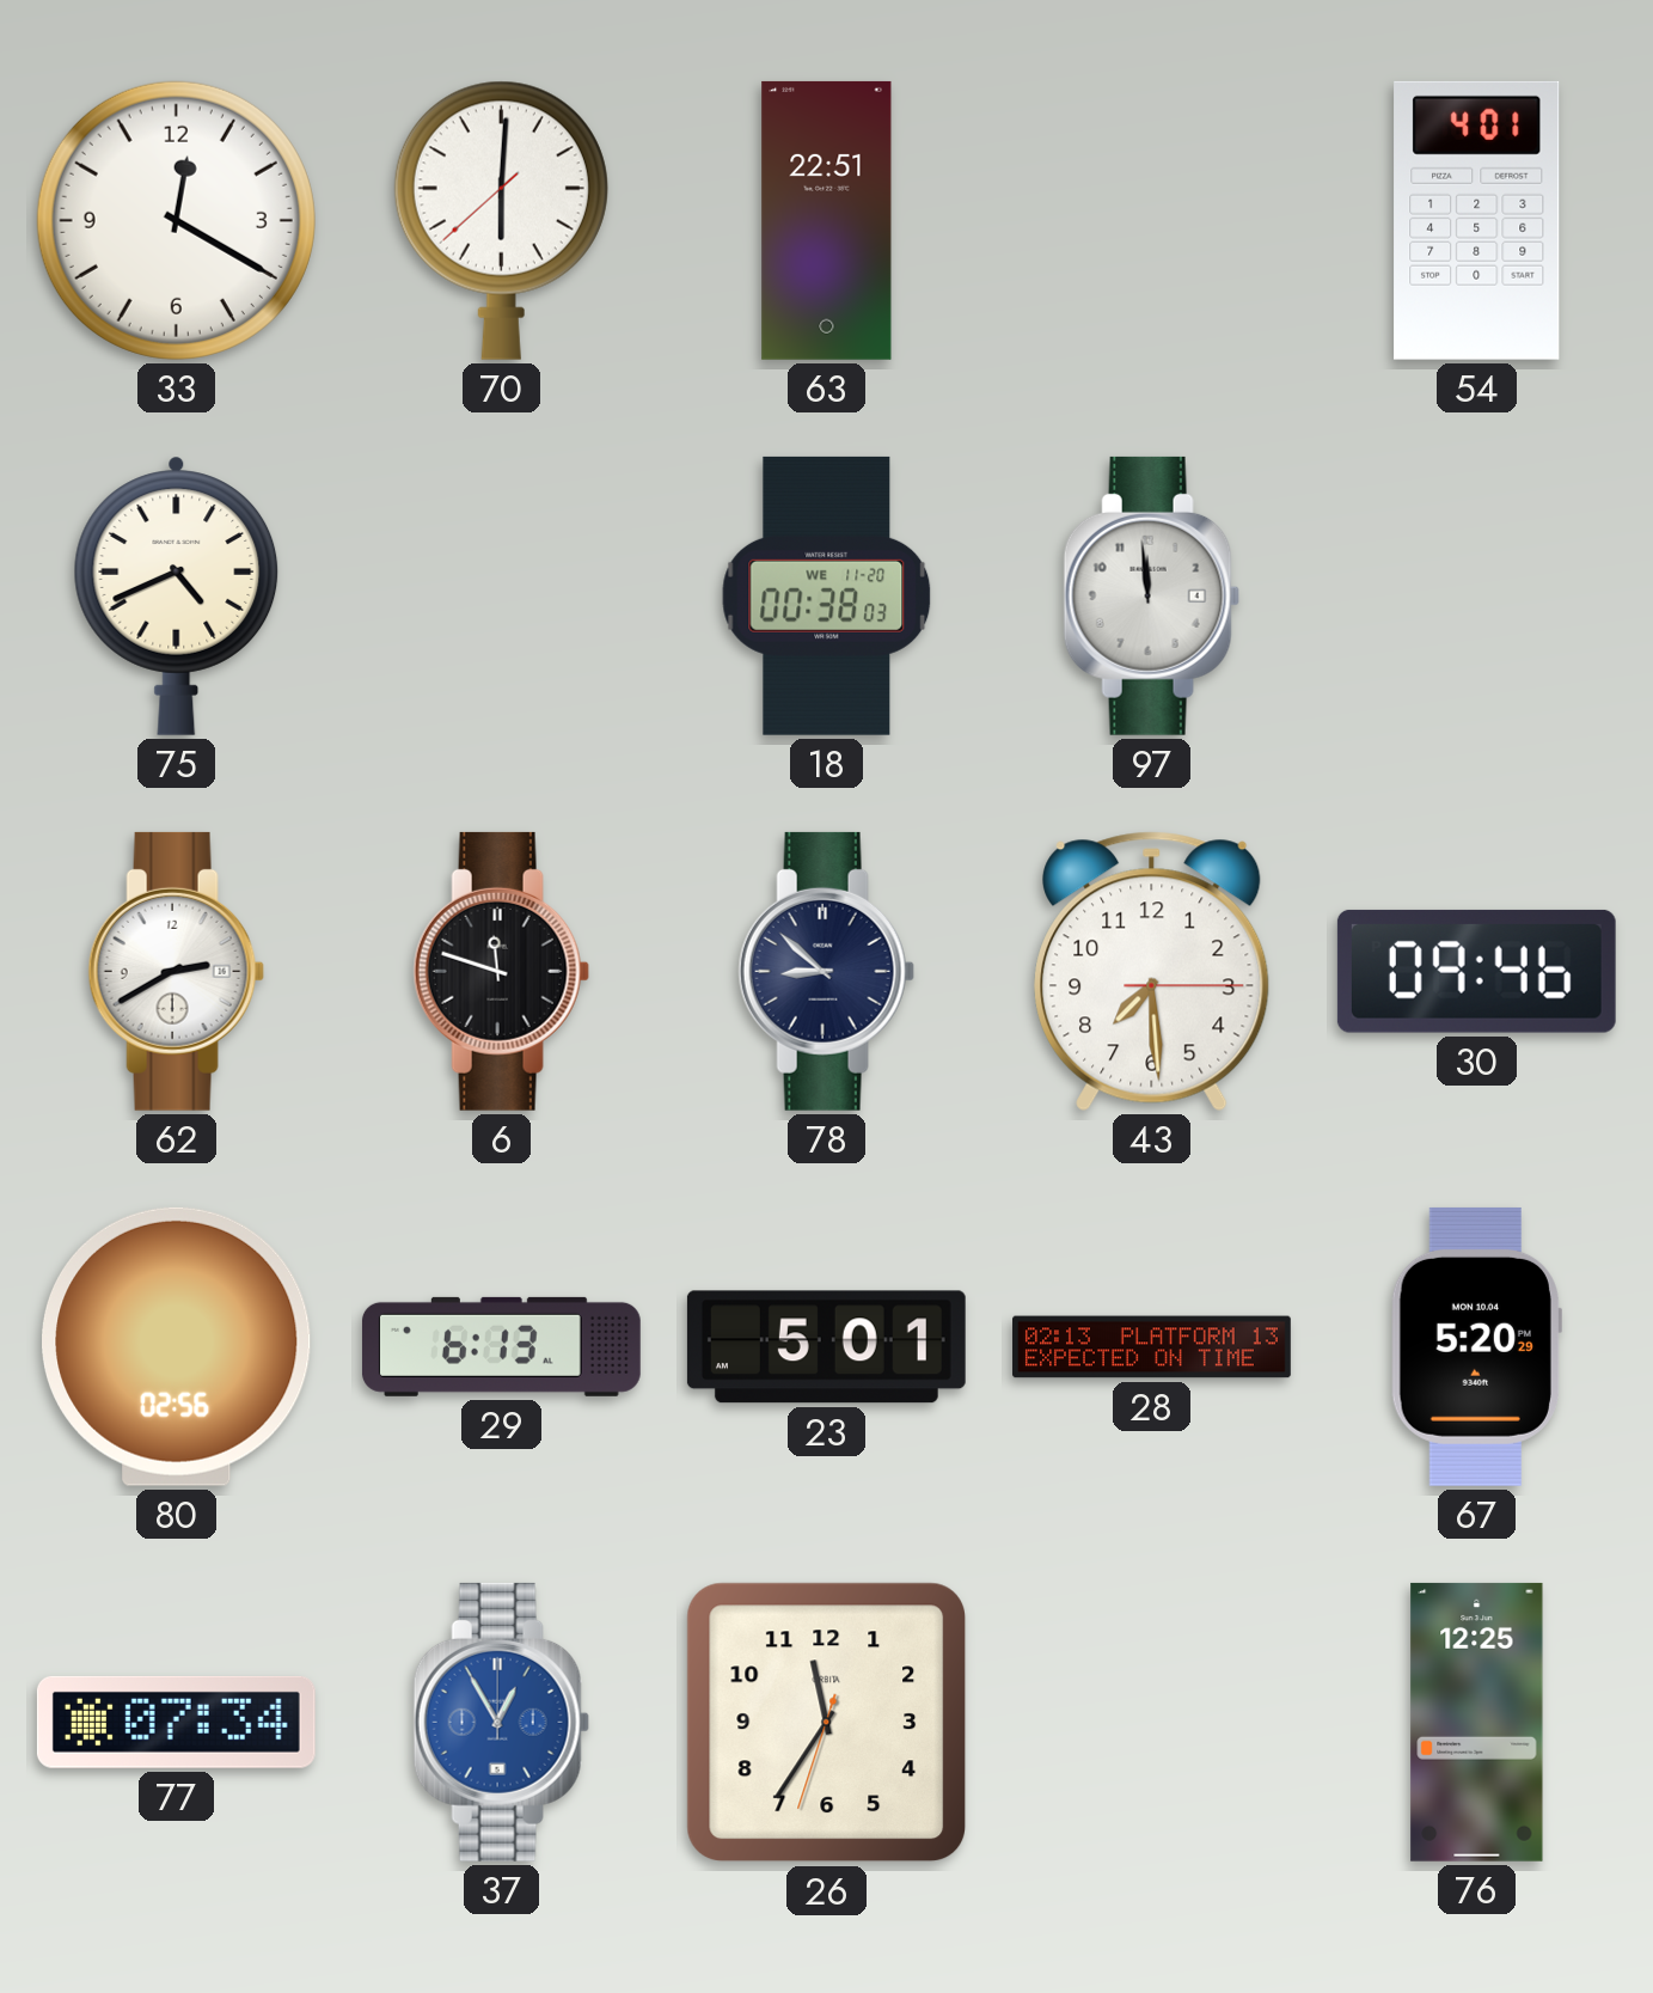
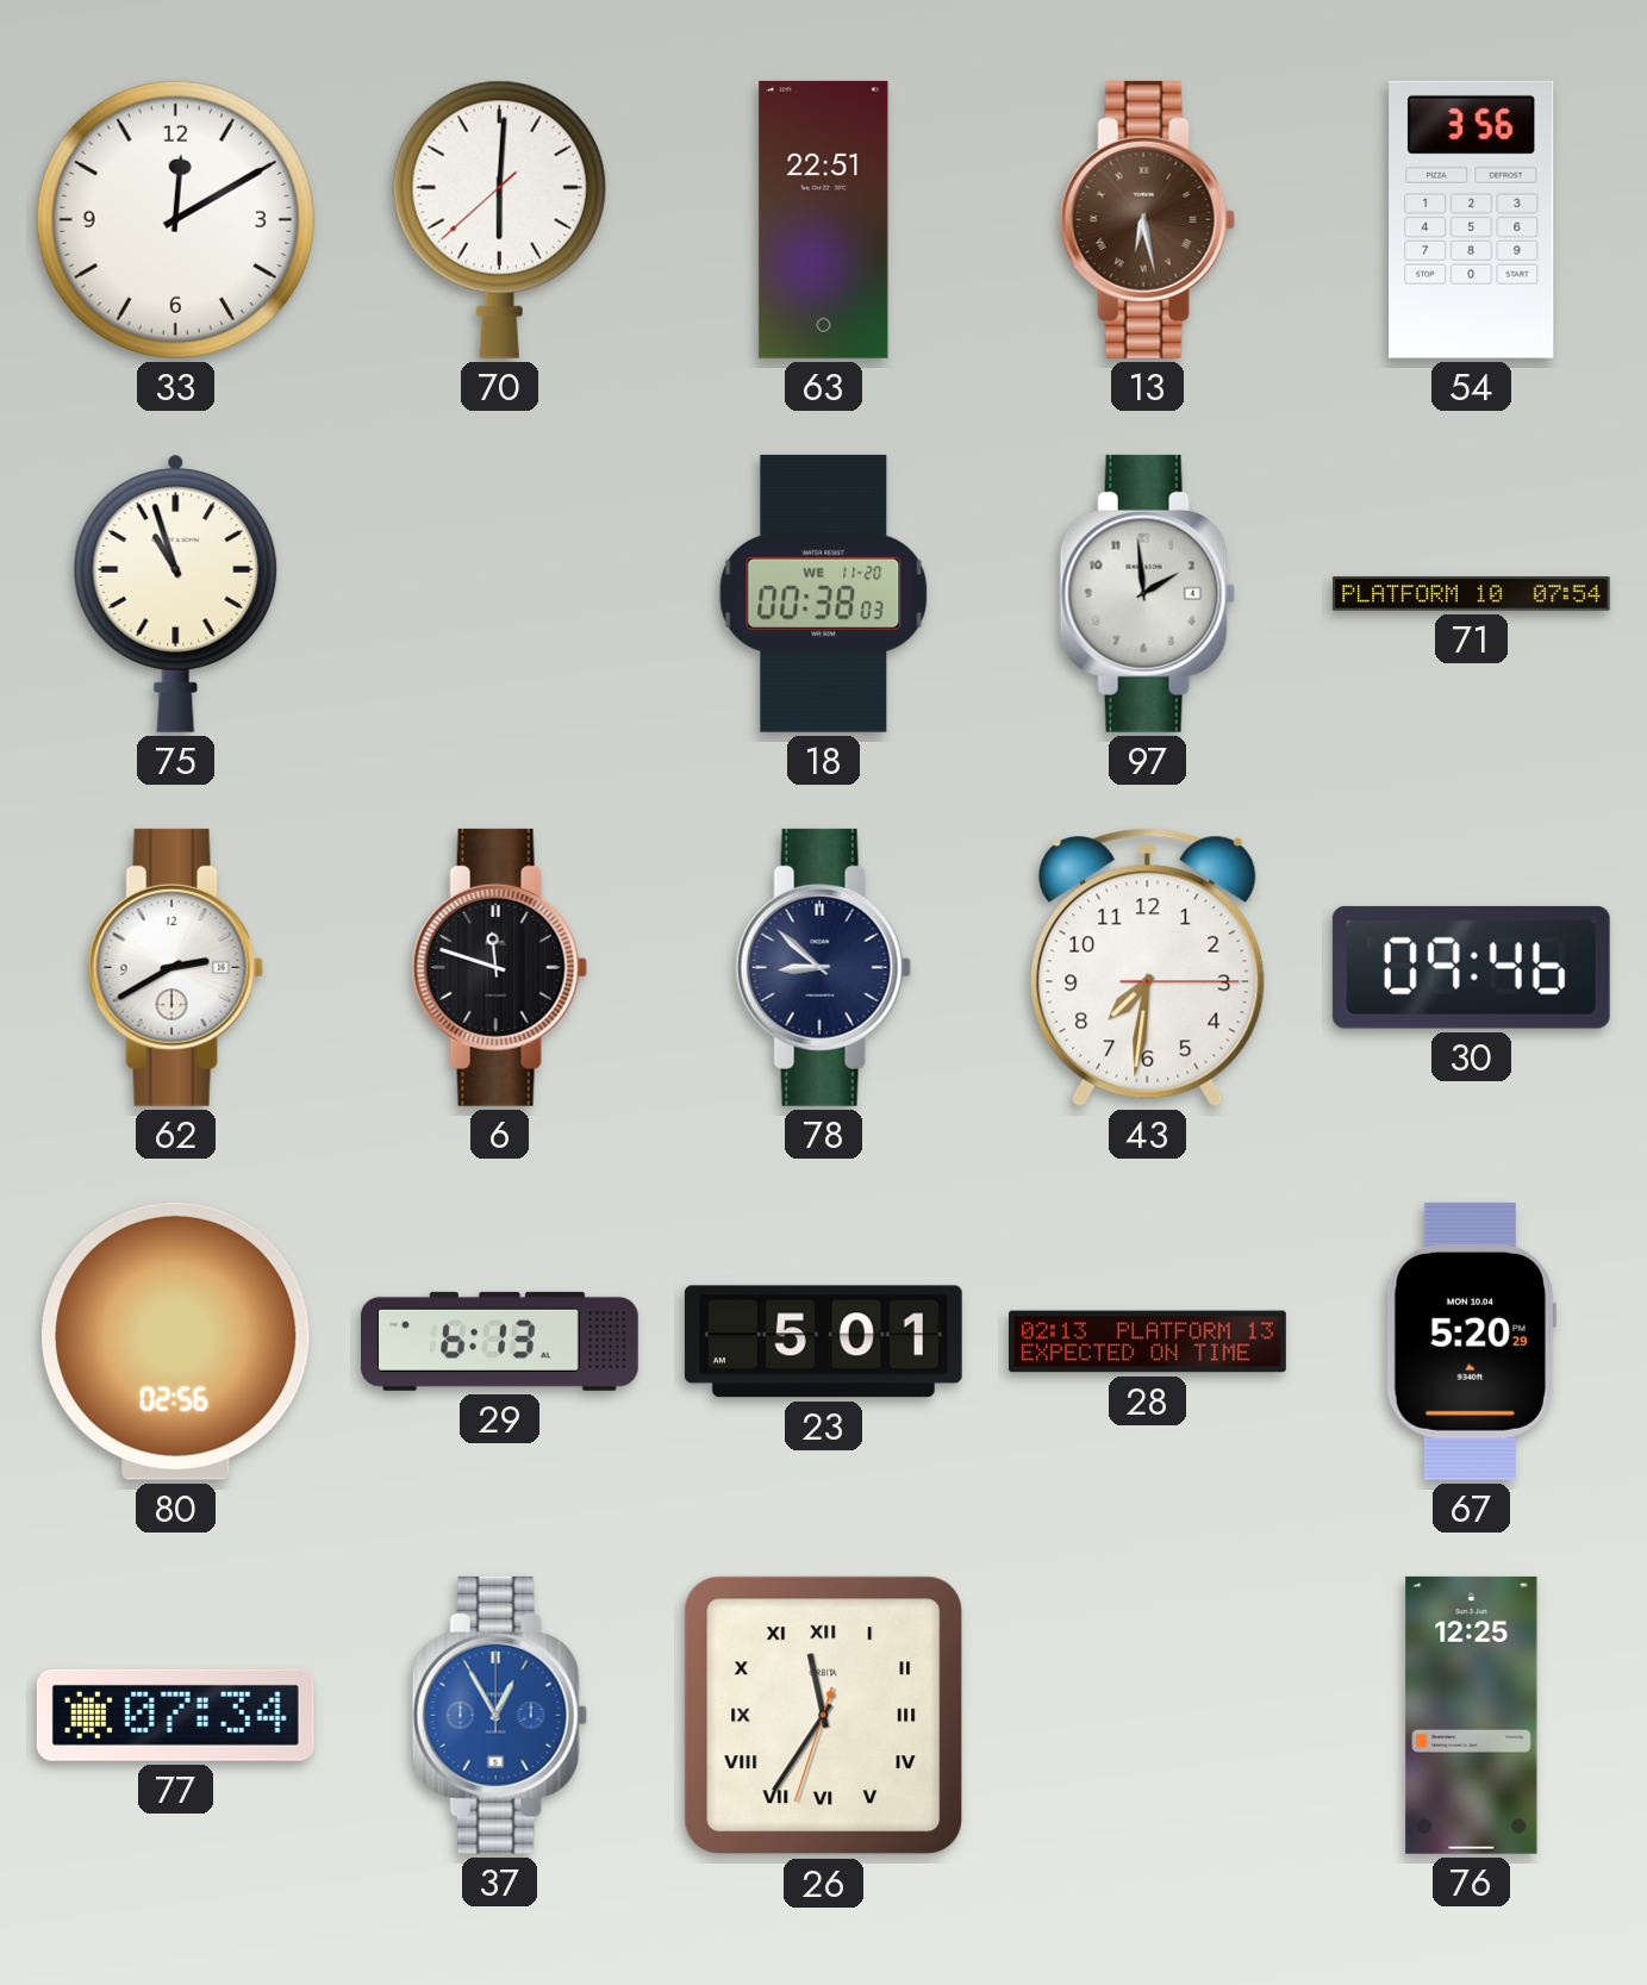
33: 12:20 -> 12:10 (175, 219)
13: none -> 6:28 (1147, 219)
54: 4:01 -> 3:56 (1472, 219)
75: 4:41 -> 10:57 (176, 593)
97: 11:59 -> 1:59 (1147, 593)
71: none -> 07:54 (1471, 594)
43: 7:29 -> 7:31 (1148, 967)
26 numerals: Arabic -> Roman (824, 1716)
